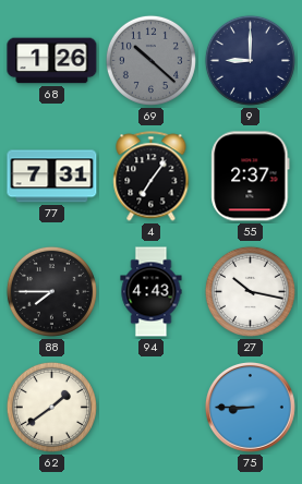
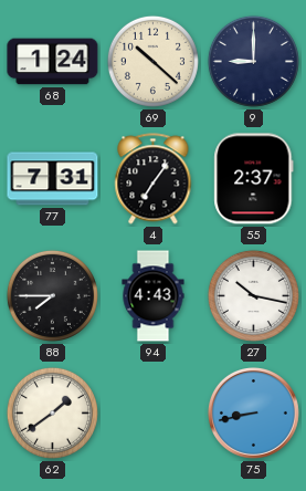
68: 1:26 -> 1:24 (53, 62)
69 dial: grey -> cream (152, 61)
75: 8:45 -> 8:43 (253, 412)
